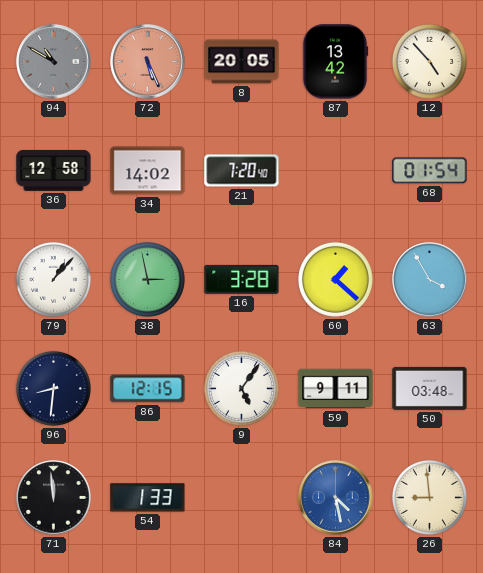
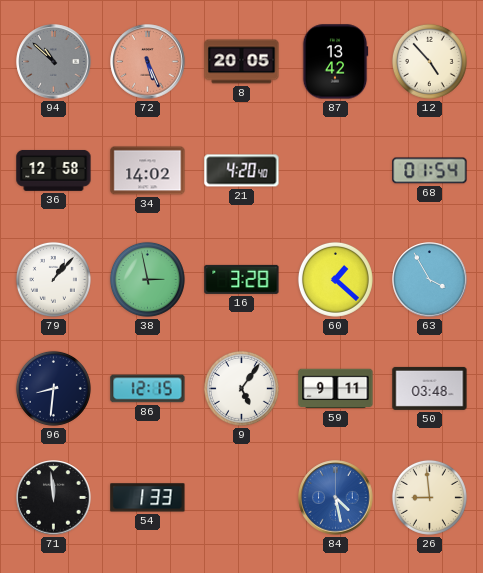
94: 10:50 -> 10:52 (54, 62)
21: 7:20 -> 4:20 (242, 171)
